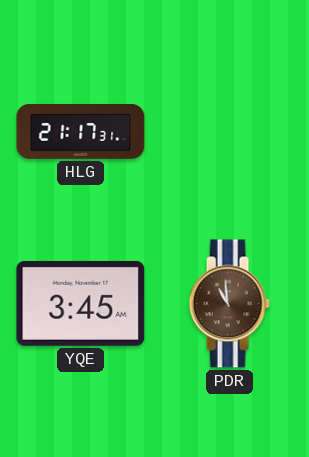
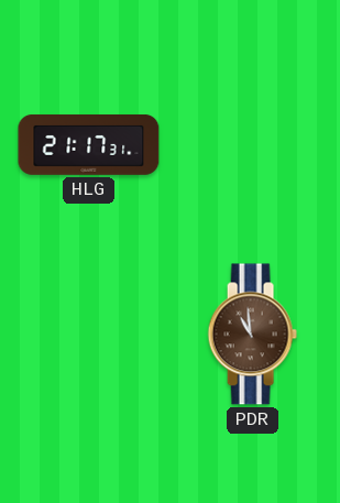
YQE: 3:45 -> none (81, 303)
